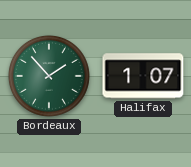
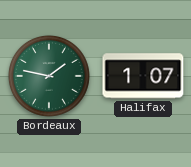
Bordeaux: 1:53 -> 1:47 (49, 76)
